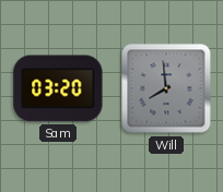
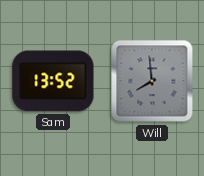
Sam: 03:20 -> 13:52 (53, 81)
